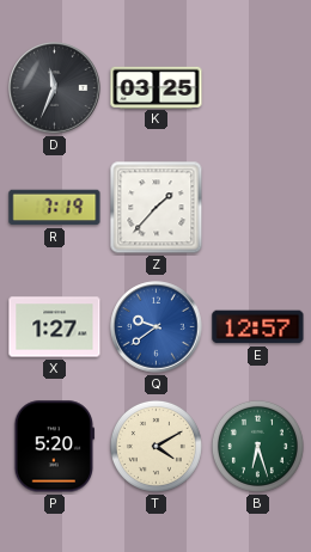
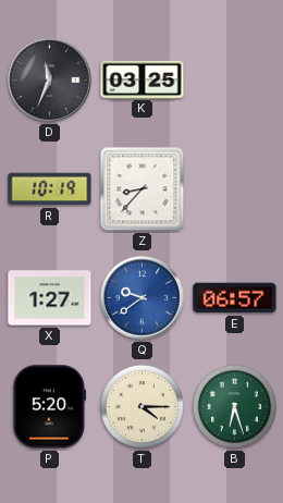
R: 7:19 -> 10:19 (50, 189)
Z: 1:37 -> 8:37 (143, 189)
E: 12:57 -> 06:57 (235, 298)
T: 4:10 -> 4:15 (141, 406)
